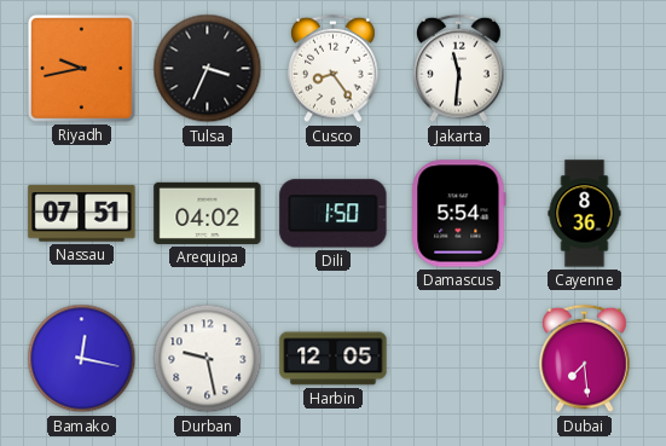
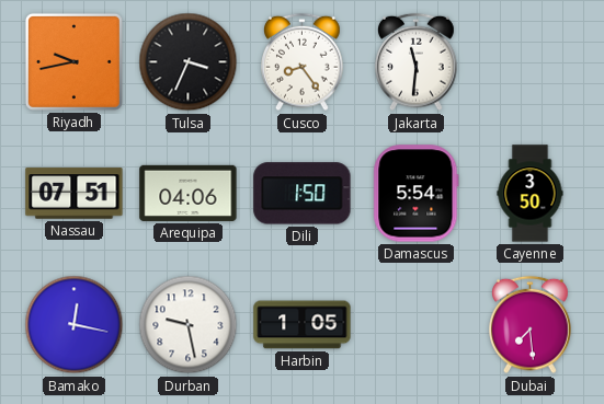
Arequipa: 04:02 -> 04:06 (189, 193)
Cayenne: 8:36 -> 3:50 (531, 194)
Harbin: 12:05 -> 1:05 (303, 325)
